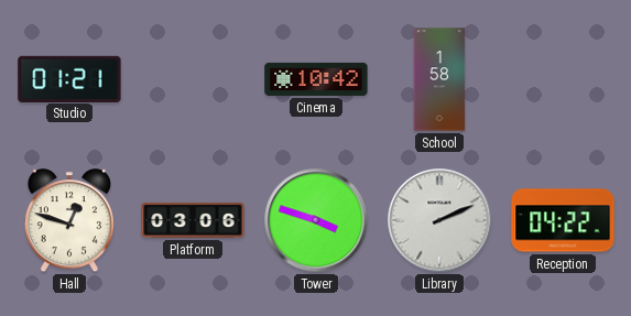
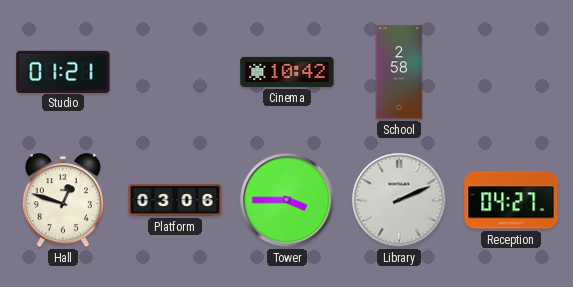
School: 1:58 -> 2:58 (399, 72)
Tower: 3:48 -> 3:45 (287, 200)
Reception: 04:22 -> 04:27 (511, 200)
